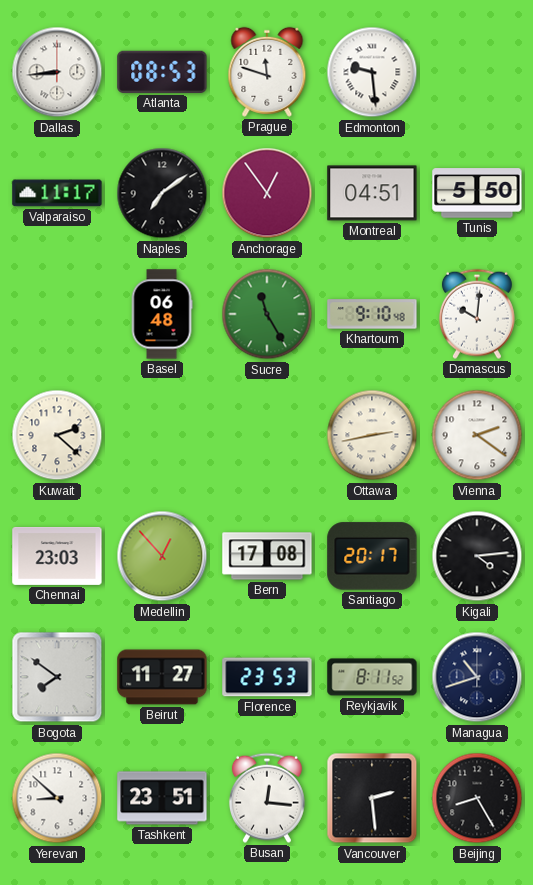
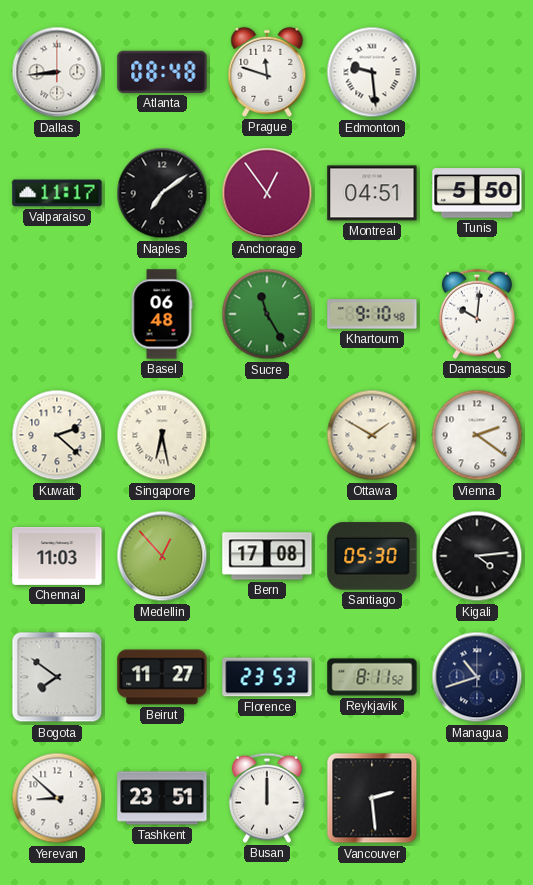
Atlanta: 08:53 -> 08:48 (162, 72)
Singapore: none -> 6:28 (162, 435)
Ottawa: 2:43 -> 1:50 (372, 435)
Chennai: 23:03 -> 11:03 (57, 556)
Santiago: 20:17 -> 05:30 (372, 556)
Busan: 12:16 -> 12:00 (267, 798)
Beijing: 8:25 -> none (477, 798)
